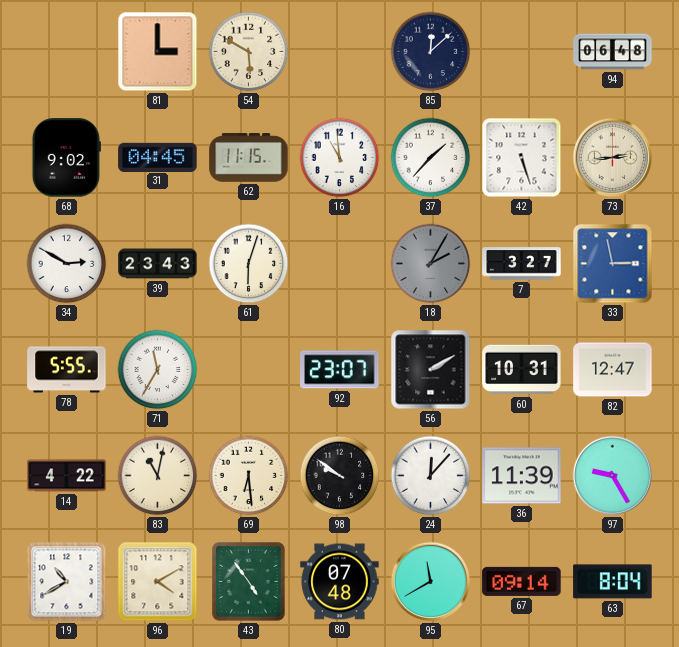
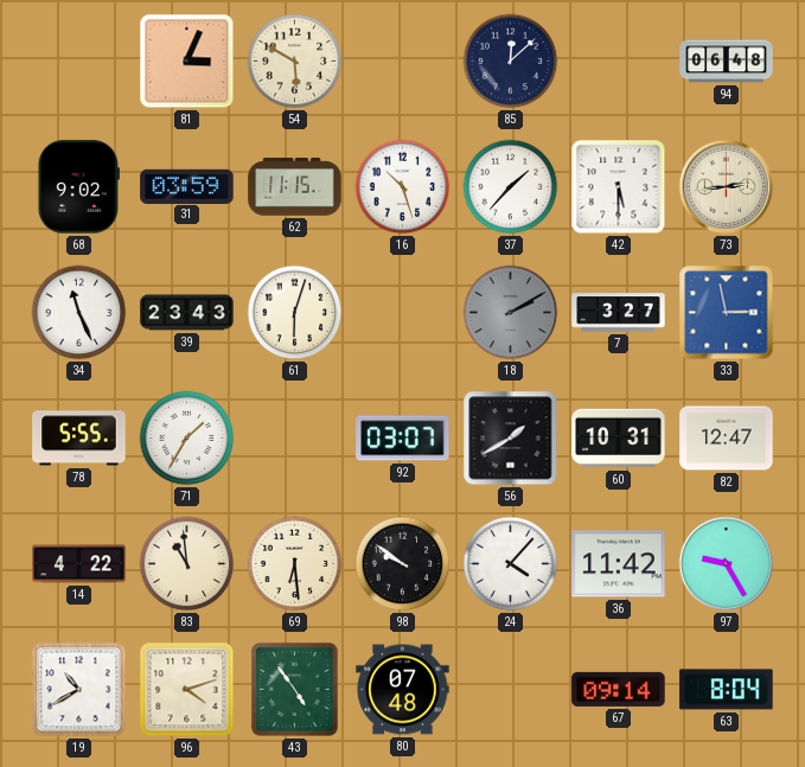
81: 3:00 -> 3:04 (187, 62)
31: 04:45 -> 03:59 (187, 186)
16: 10:59 -> 10:27 (403, 187)
42: 5:27 -> 5:30 (619, 187)
34: 2:50 -> 11:26 (79, 313)
18: 2:05 -> 2:10 (511, 313)
71: 11:35 -> 1:35 (187, 439)
92: 23:07 -> 03:07 (403, 439)
56: 2:10 -> 1:40 (511, 439)
83: 11:02 -> 10:59 (187, 564)
24: 12:07 -> 4:07 (511, 564)
36: 11:39 -> 11:42 (619, 564)
96: 4:10 -> 4:12 (187, 690)
95: 11:40 -> none (431, 582)
